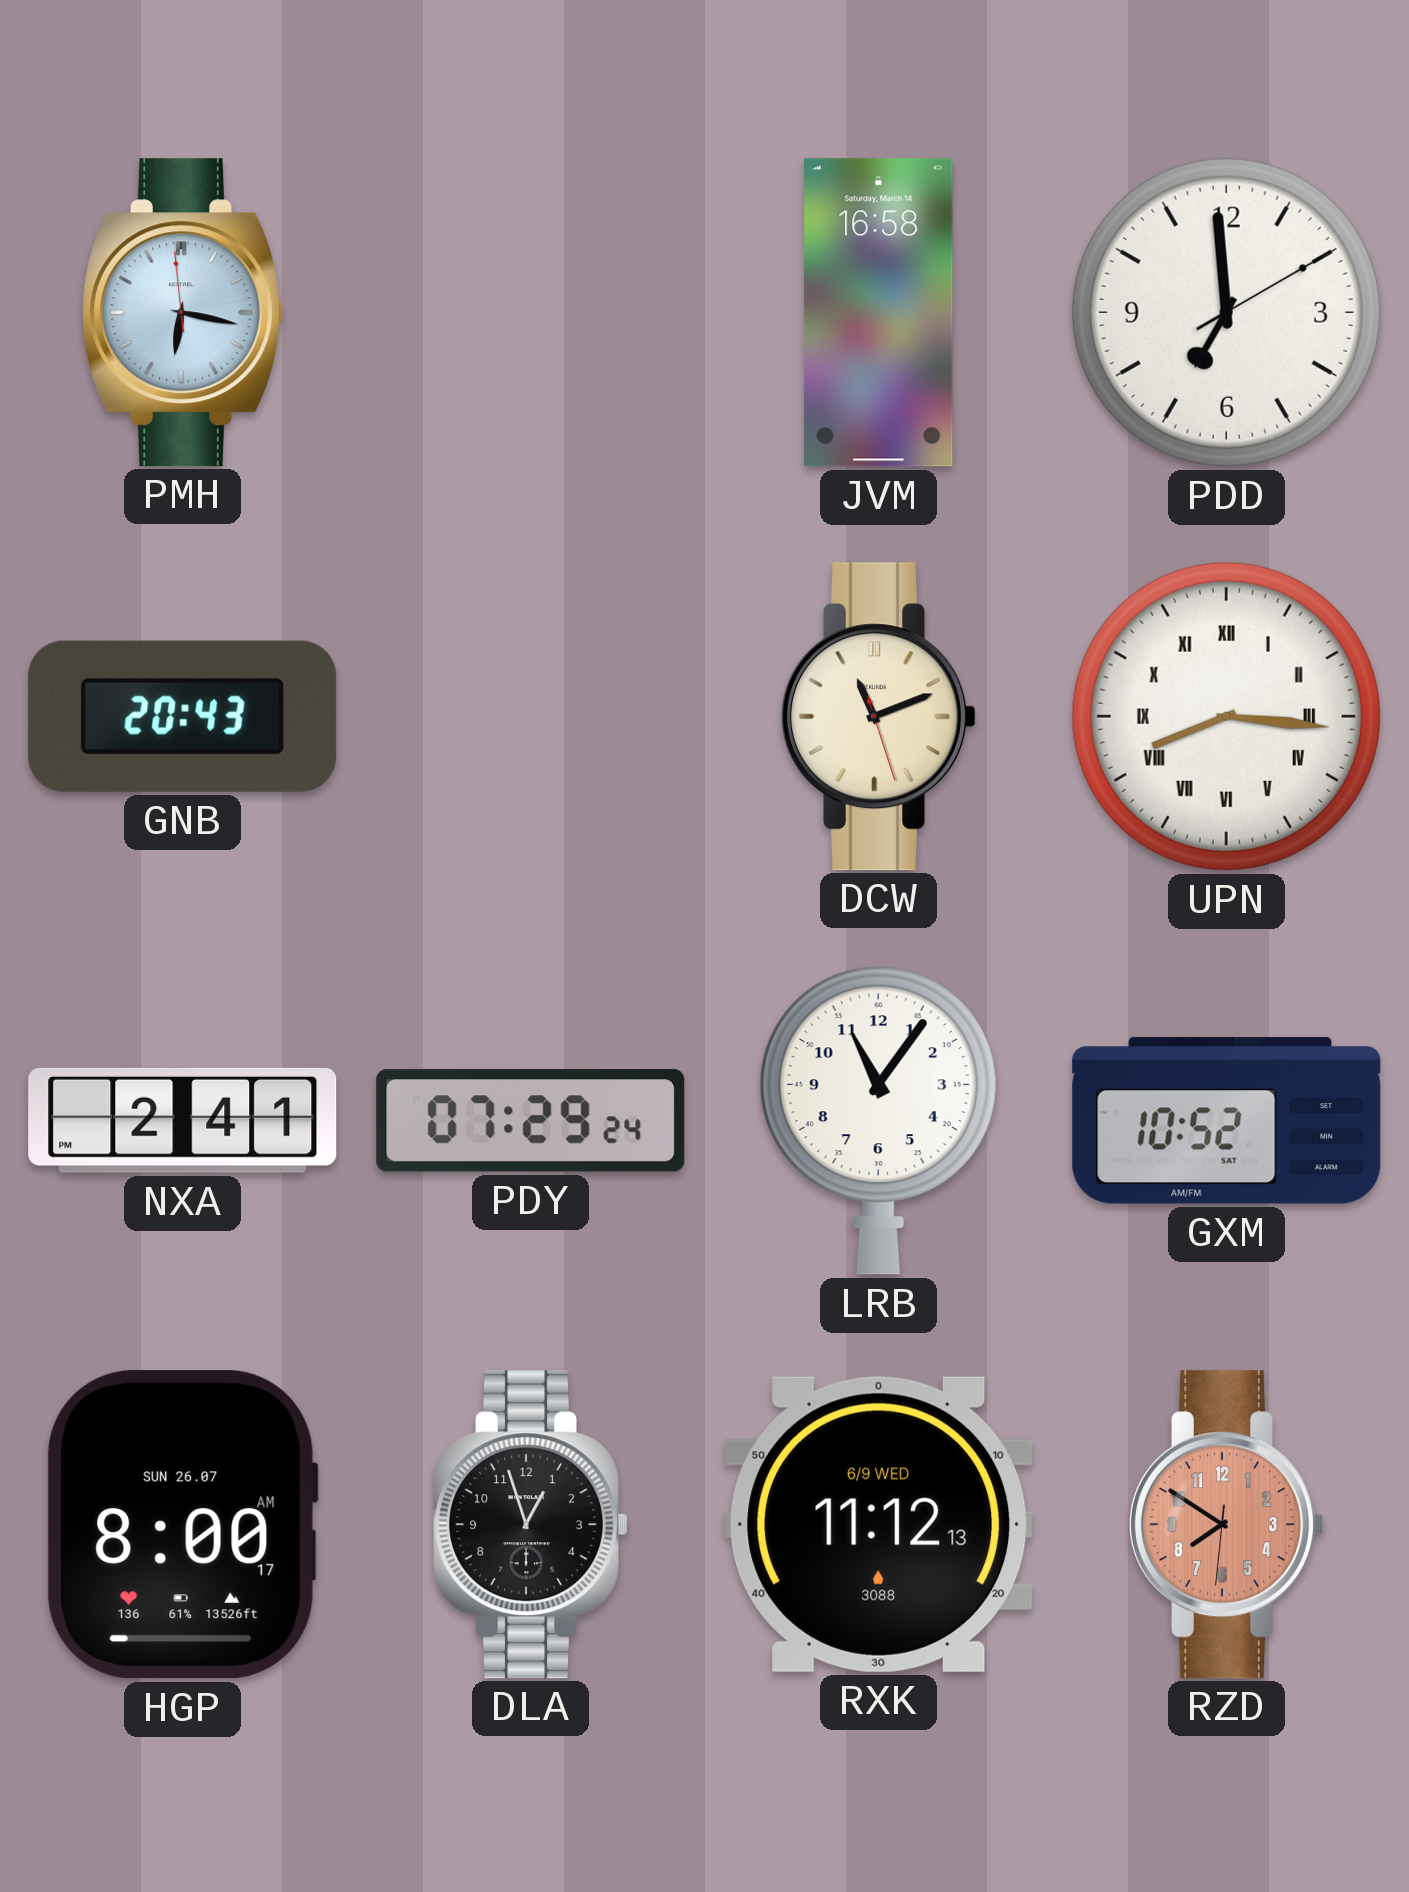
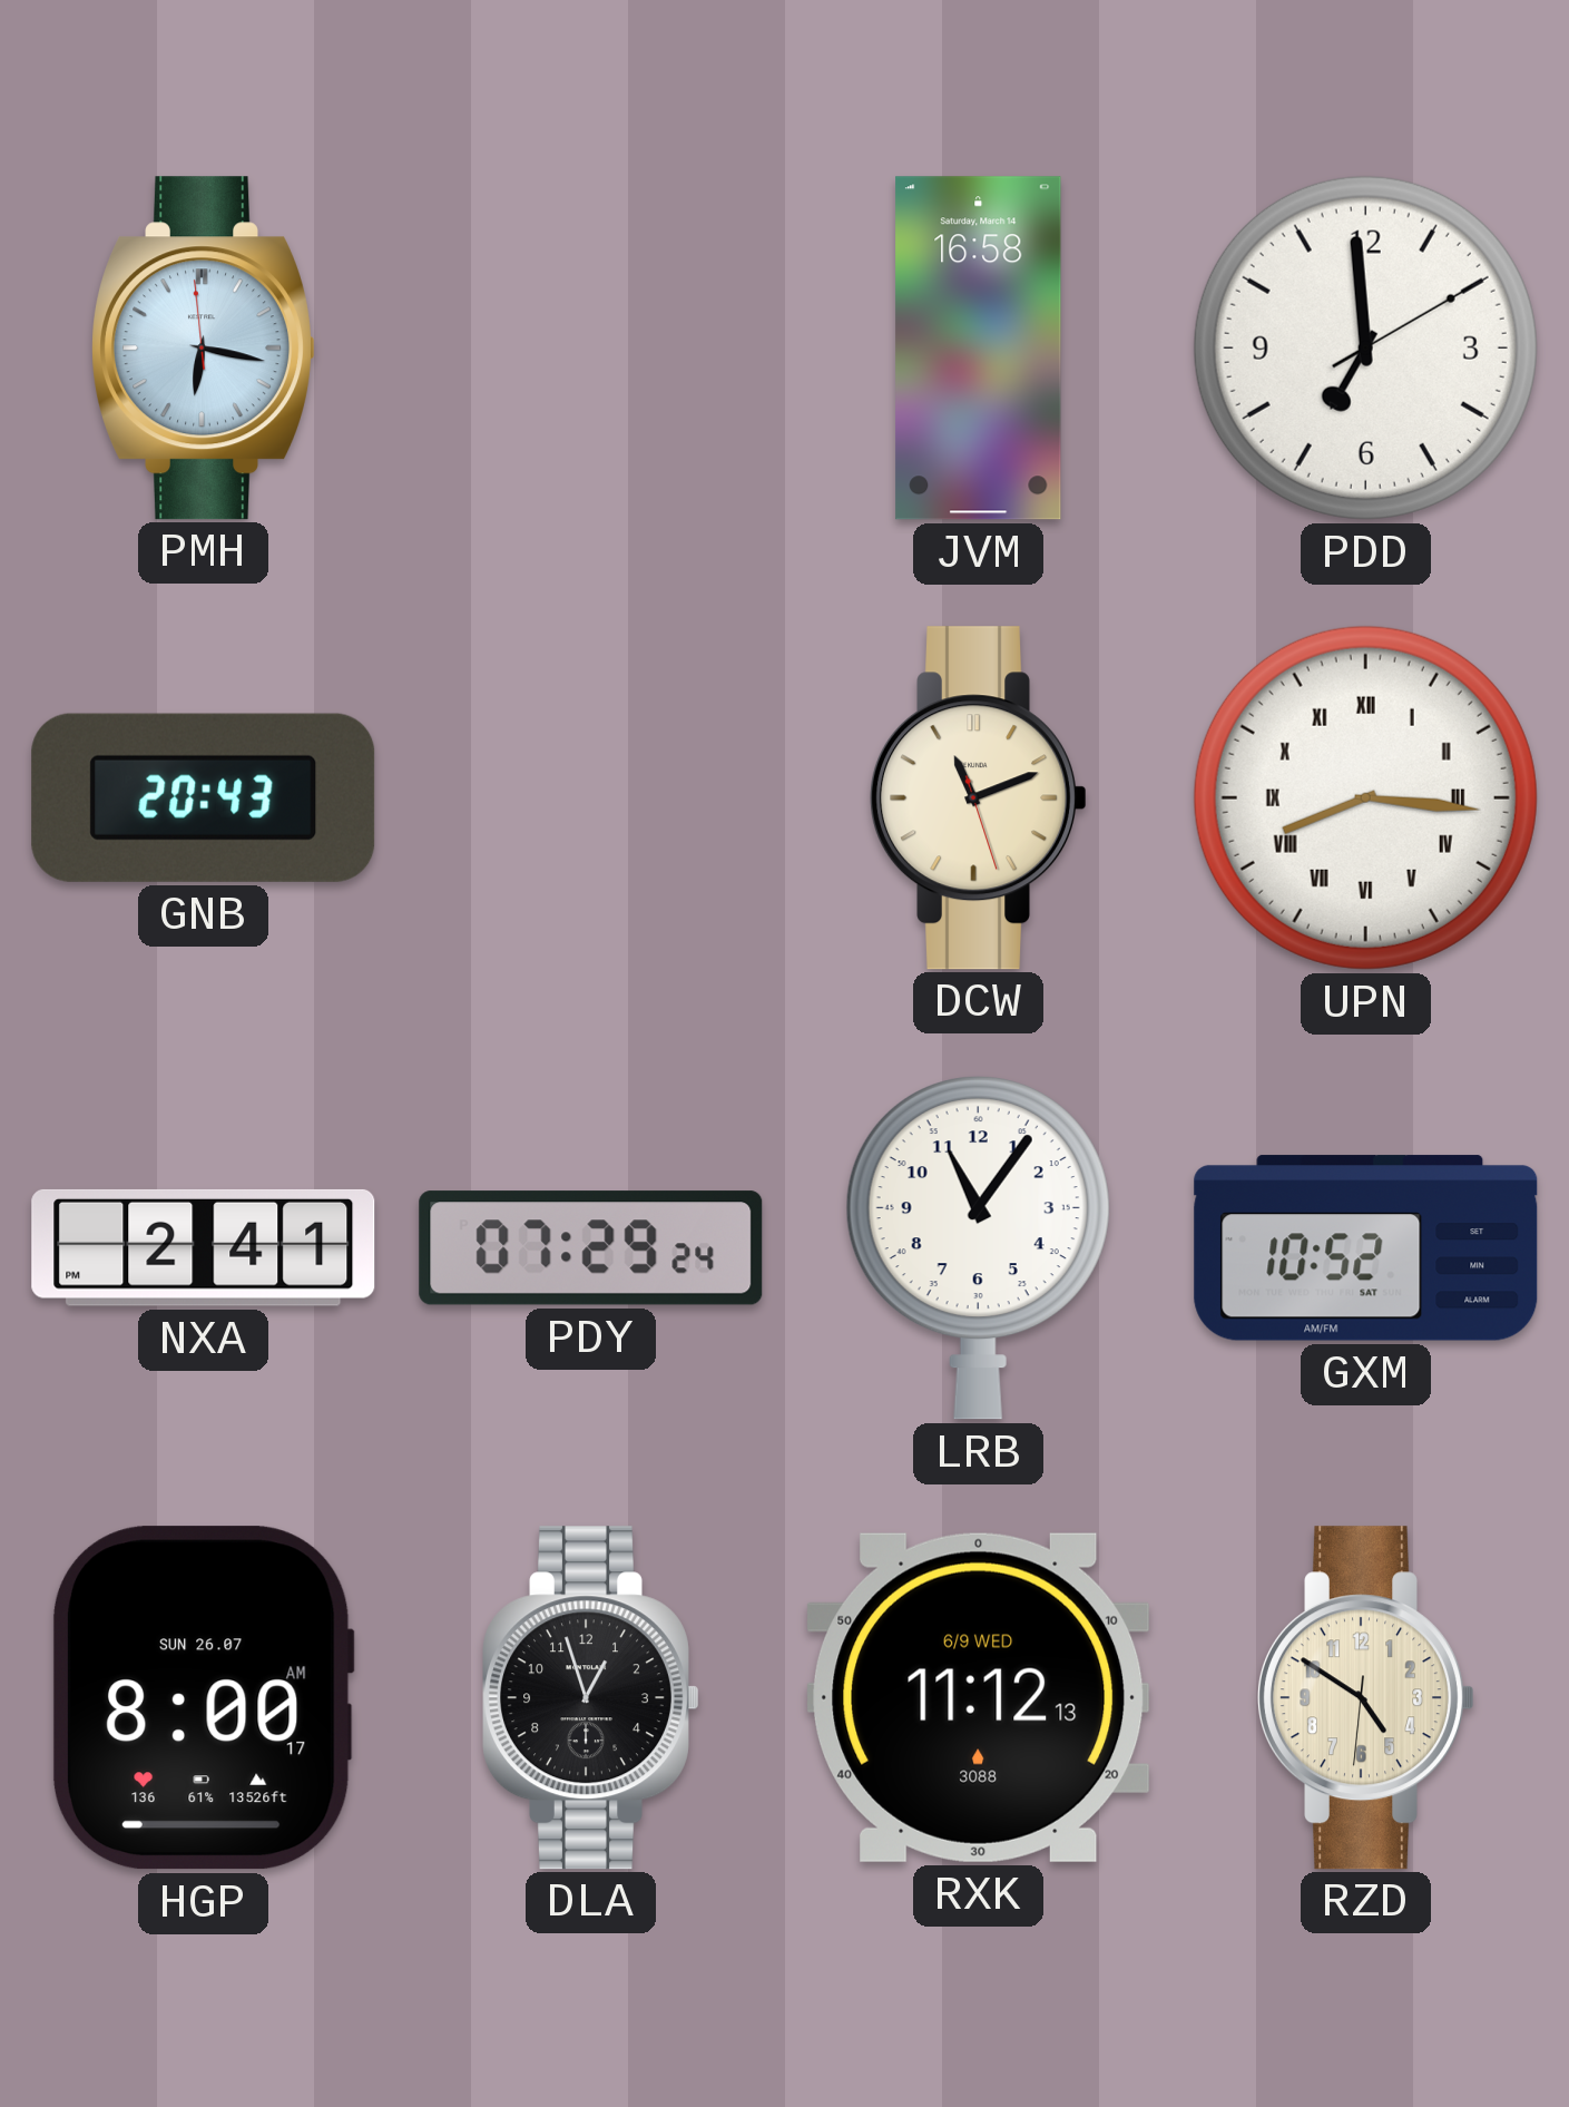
RZD: 7:50 -> 4:50 (1366, 1698)
RZD dial: salmon -> cream (1366, 1698)
